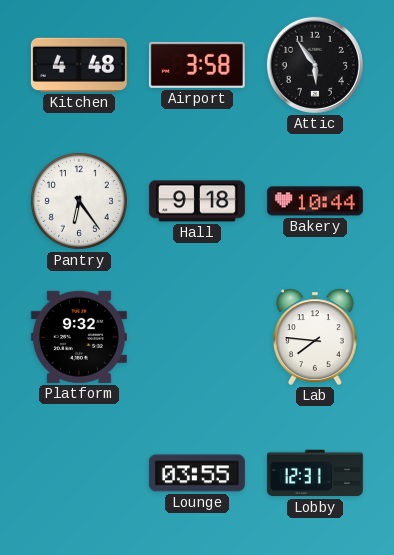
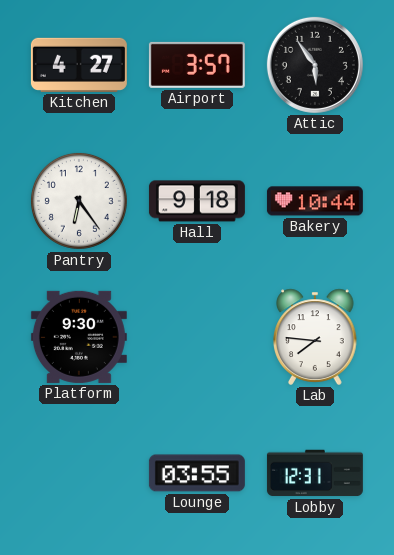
Kitchen: 4:48 -> 4:27 (79, 65)
Airport: 3:58 -> 3:57 (197, 65)
Platform: 9:32 -> 9:30 (79, 337)
